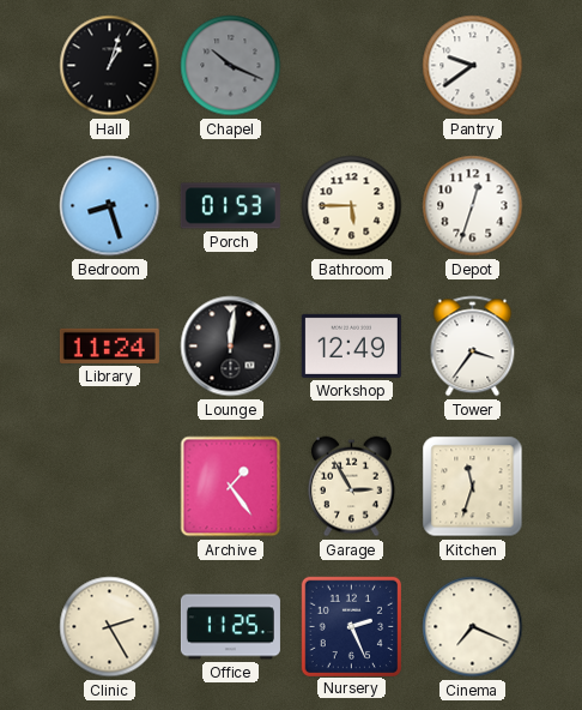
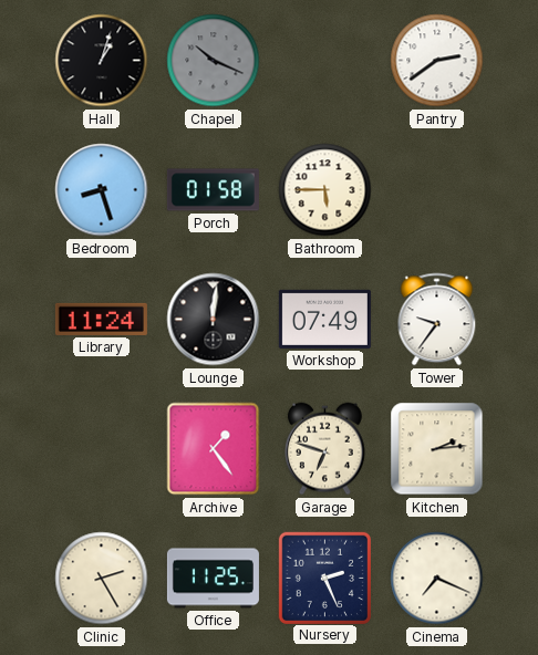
Pantry: 9:39 -> 2:39 (437, 61)
Porch: 01:53 -> 01:58 (213, 190)
Depot: 12:33 -> none (473, 206)
Workshop: 12:49 -> 07:49 (324, 319)
Tower: 3:36 -> 9:36 (437, 320)
Garage: 2:55 -> 6:48 (324, 449)
Kitchen: 11:33 -> 2:14 (437, 449)
